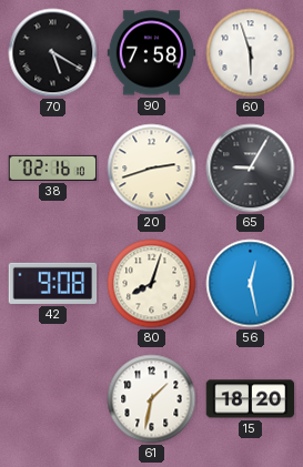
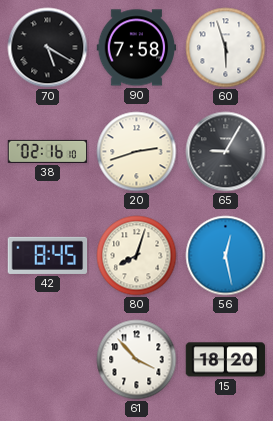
42: 9:08 -> 8:45 (48, 255)
61: 1:32 -> 3:53 (137, 360)
